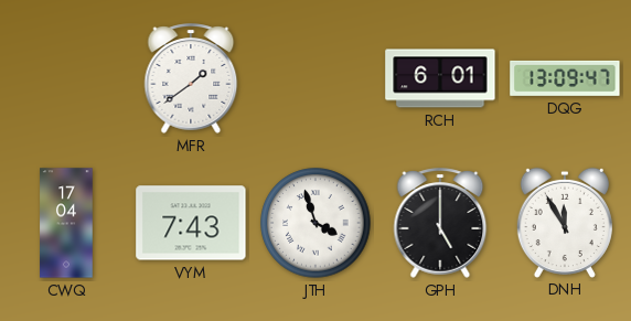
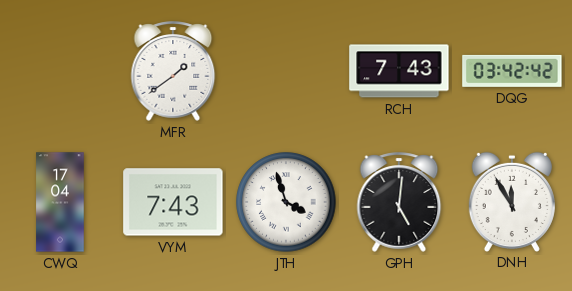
RCH: 6:01 -> 7:43 (399, 71)
DQG: 13:09 -> 03:42 (512, 71)
GPH: 5:00 -> 5:01 (399, 202)
